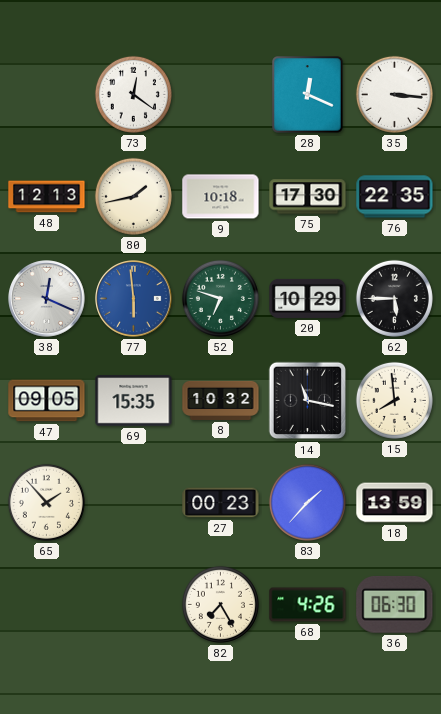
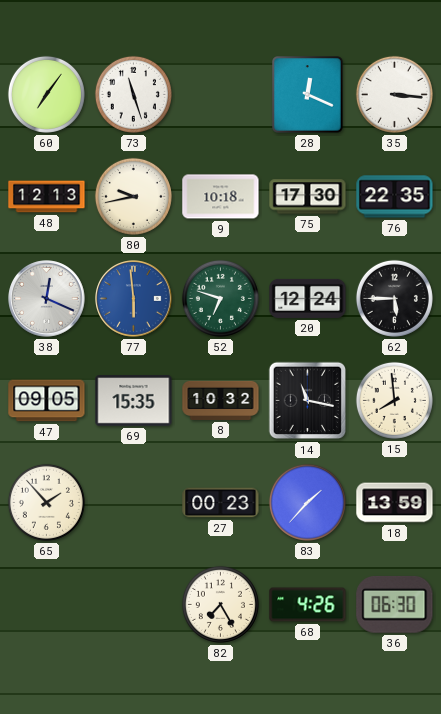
60: none -> 7:06 (46, 94)
73: 12:21 -> 11:27 (133, 94)
80: 1:43 -> 9:43 (133, 196)
20: 10:29 -> 12:24 (308, 298)
